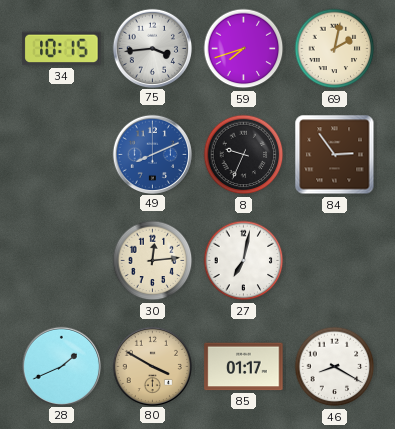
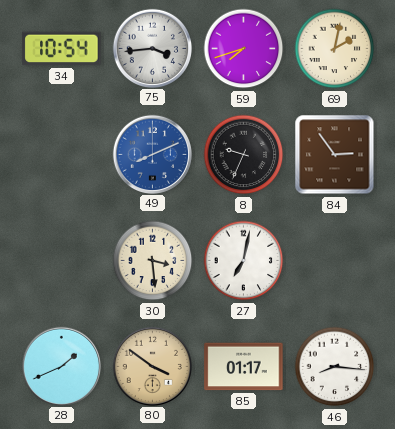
34: 10:15 -> 10:54 (62, 49)
30: 12:14 -> 3:29 (153, 261)
80: 3:50 -> 3:51 (152, 366)
46: 8:20 -> 8:16 (335, 367)
